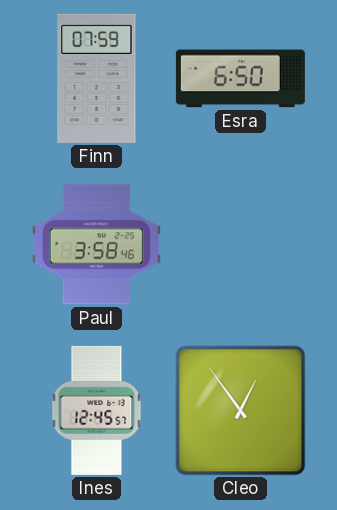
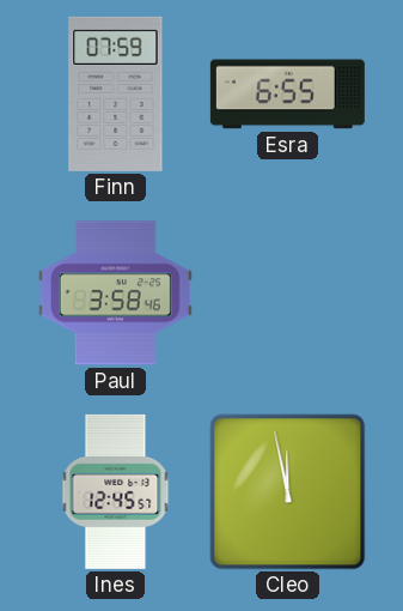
Esra: 6:50 -> 6:55 (287, 95)
Cleo: 12:54 -> 11:58 (288, 492)
